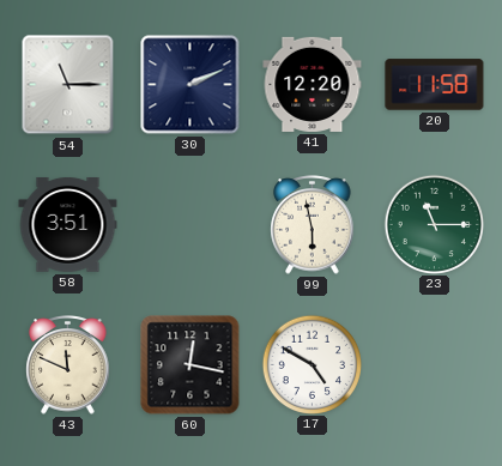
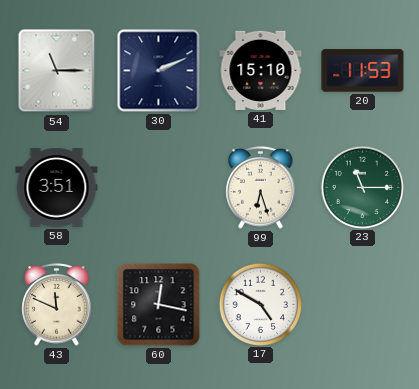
41: 12:20 -> 15:10 (261, 70)
20: 11:58 -> 11:53 (363, 71)
99: 5:58 -> 6:27 (261, 188)
